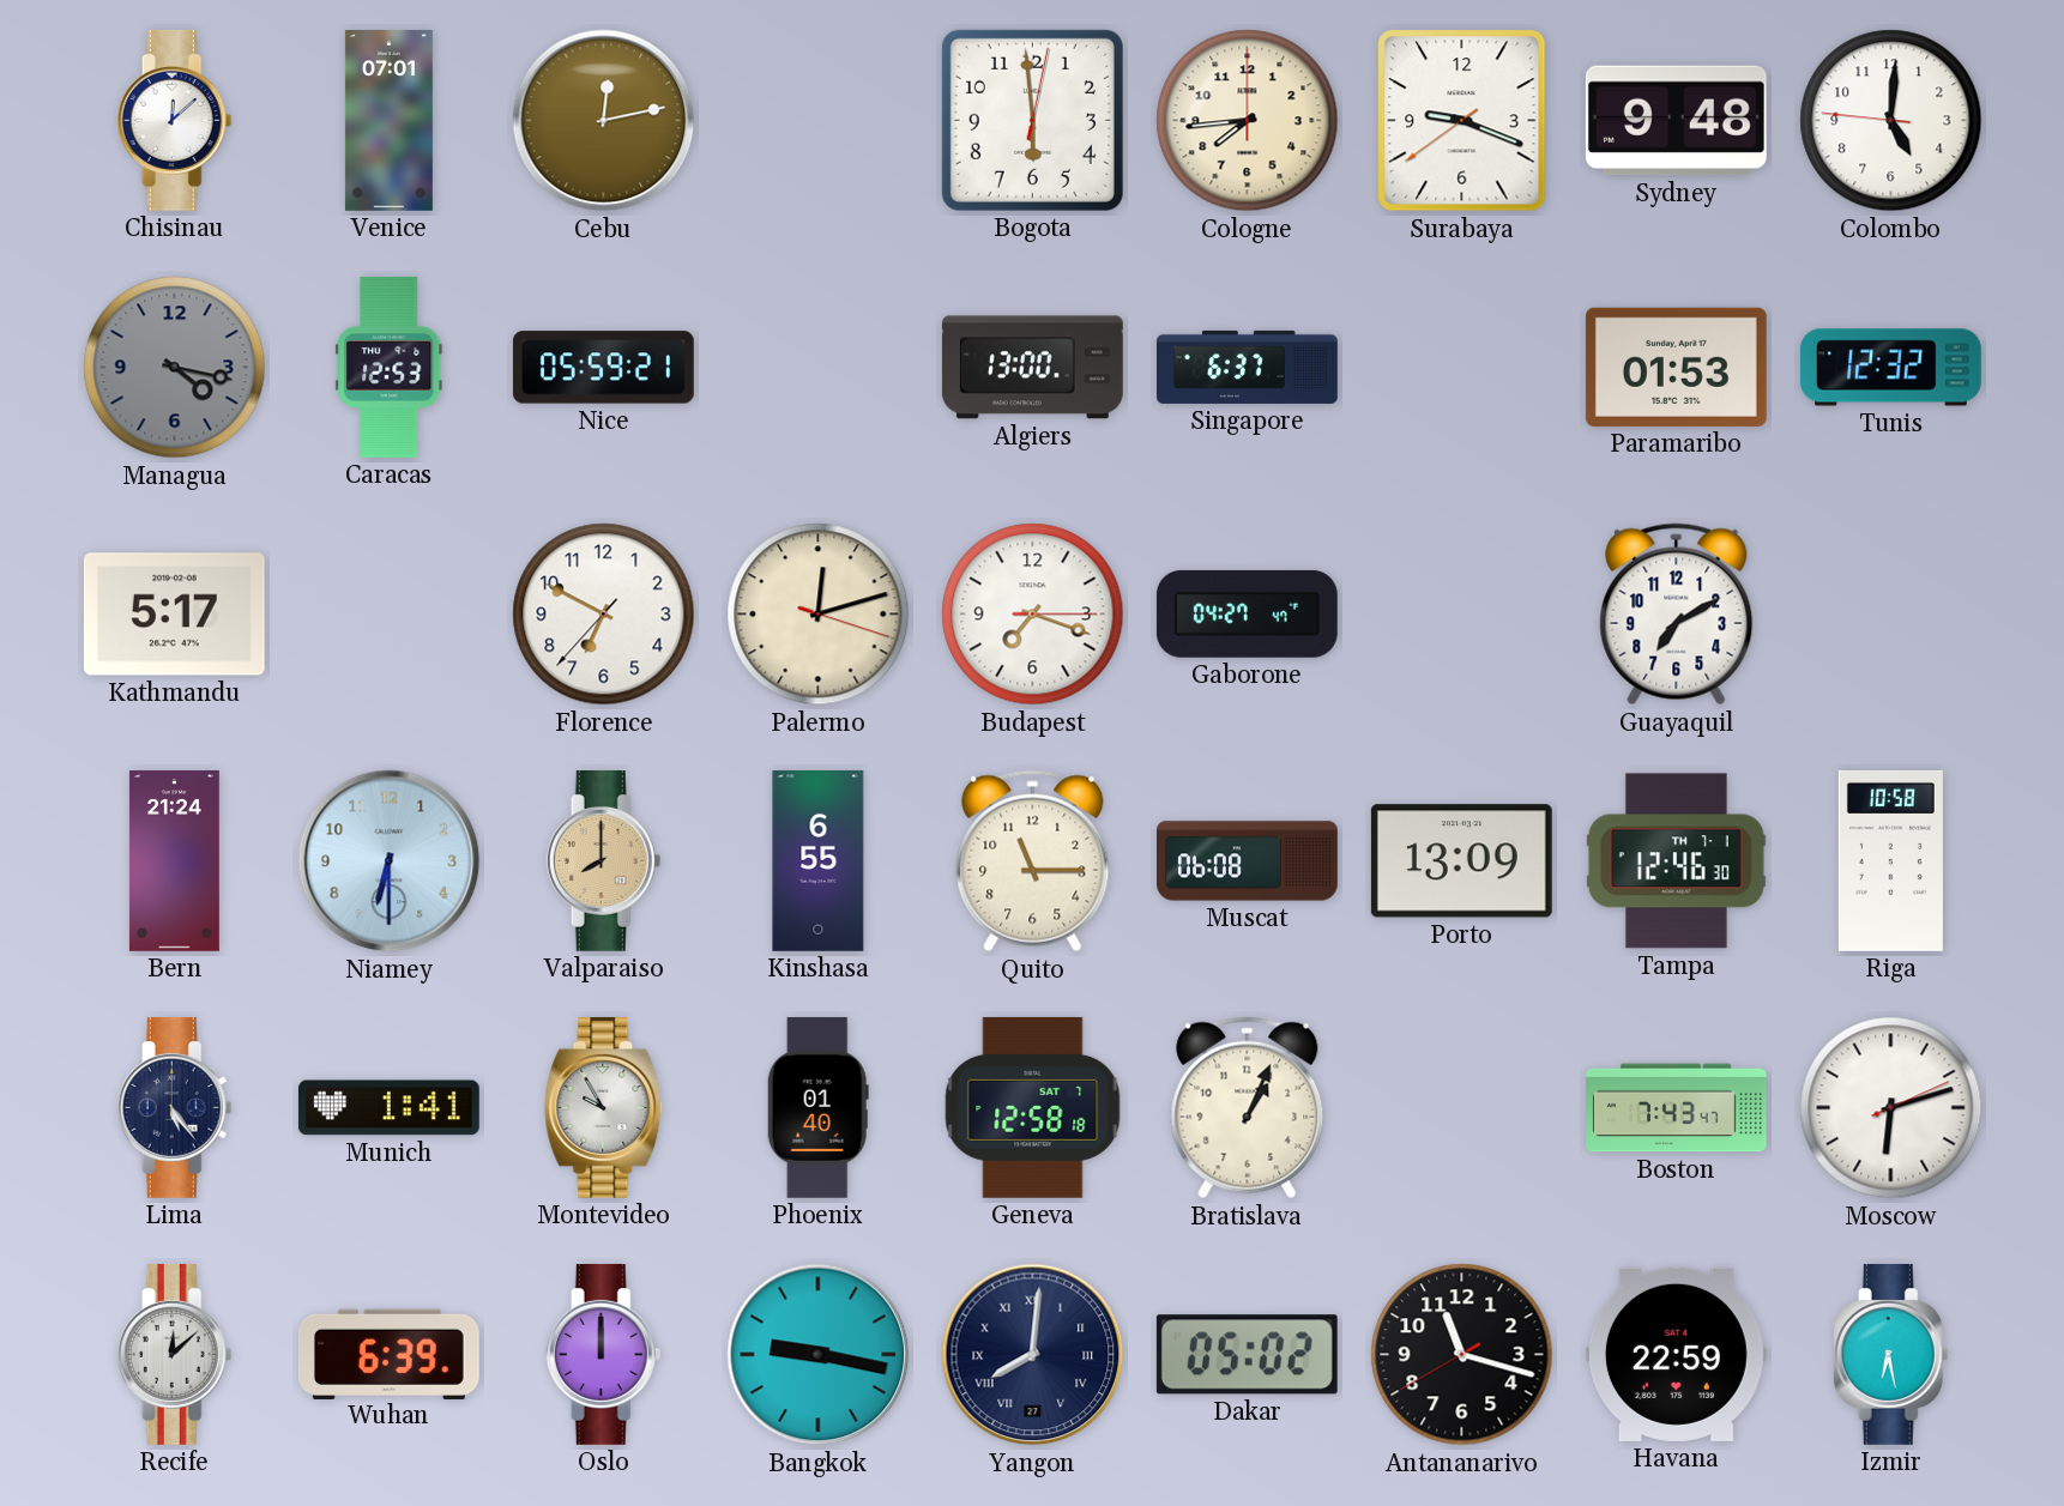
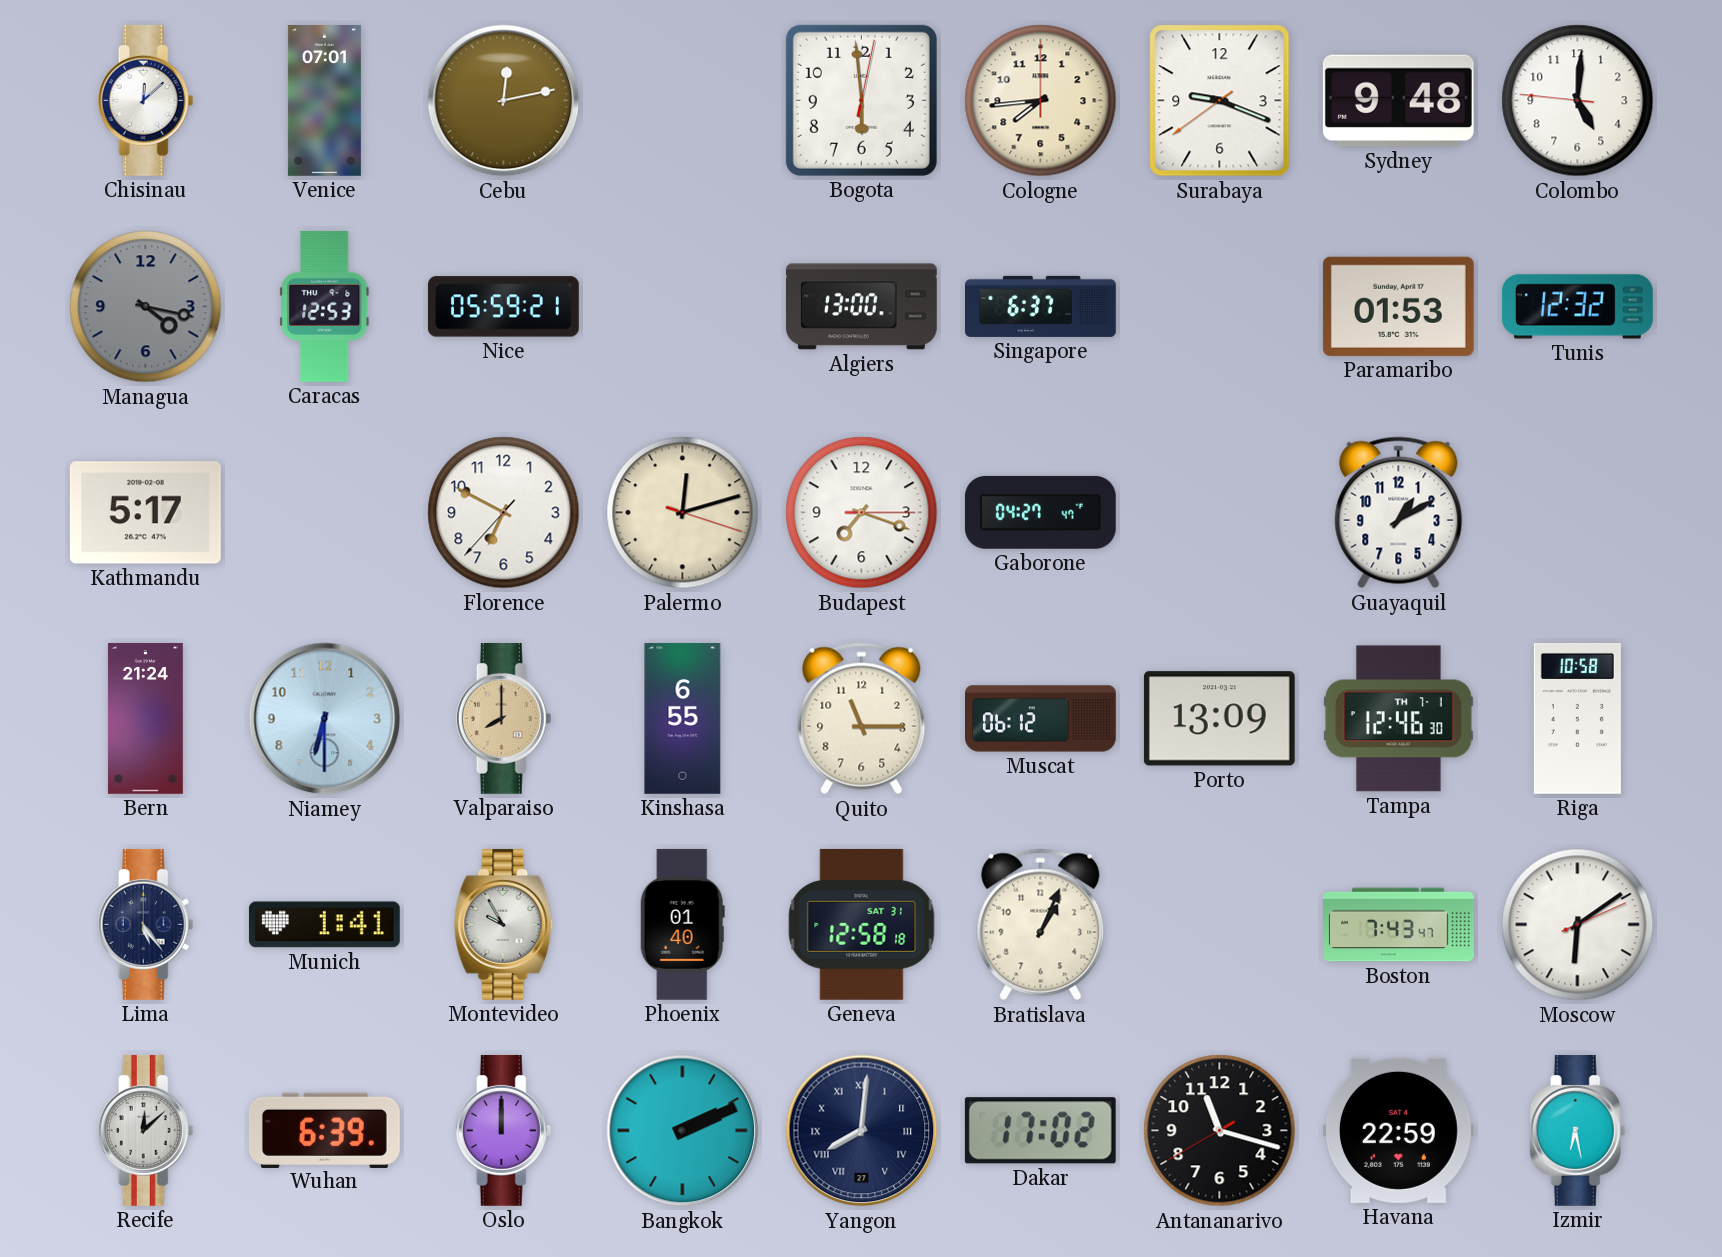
Guayaquil: 7:10 -> 1:10 (1399, 513)
Muscat: 06:08 -> 06:12 (1041, 719)
Geneva date: SAT 7 -> SAT 31 (862, 924)
Moscow: 6:12 -> 6:09 (1578, 925)
Bangkok: 9:17 -> 2:11 (683, 1131)
Dakar: 05:02 -> 17:02 (1040, 1131)
